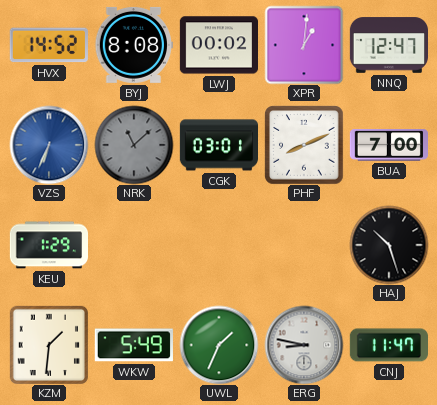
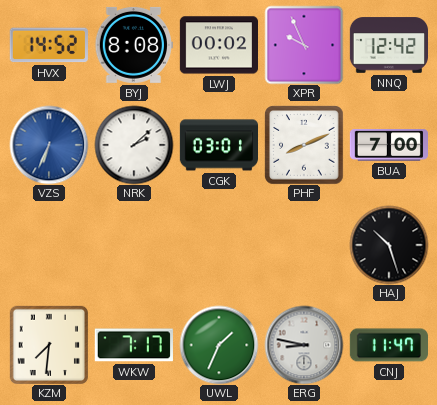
XPR: 1:01 -> 9:56 (304, 45)
NNQ: 12:47 -> 12:42 (388, 45)
NRK: 11:08 -> 2:08 (134, 145)
NRK dial: grey -> white (134, 145)
KEU: 1:29 -> none (48, 245)
KZM: 1:31 -> 7:31 (49, 345)
WKW: 5:49 -> 7:17 (134, 345)
